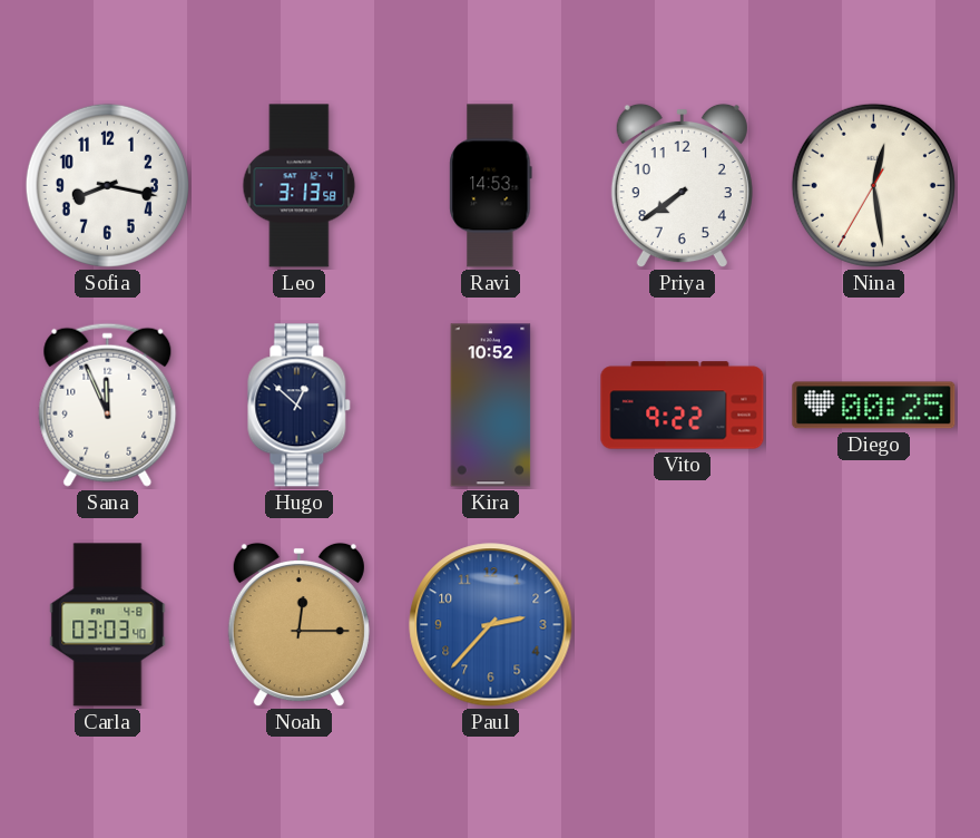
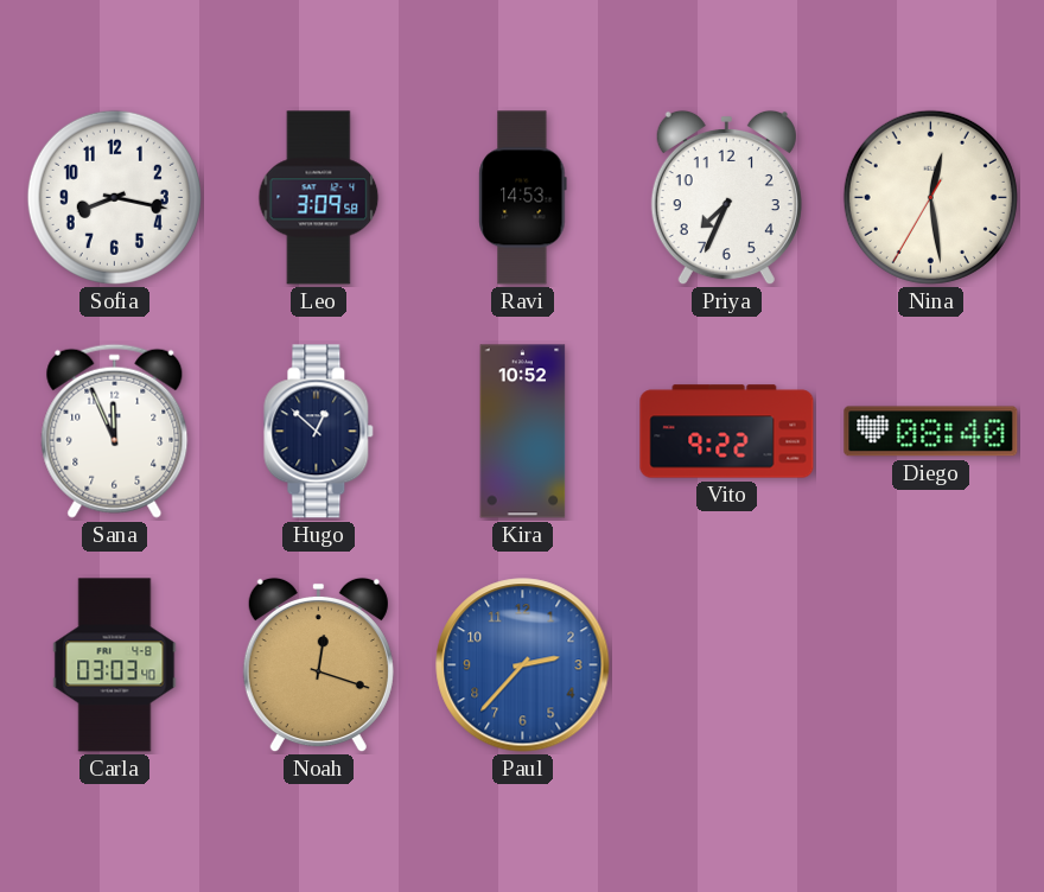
Leo: 3:13 -> 3:09 (319, 198)
Priya: 7:39 -> 7:34 (726, 198)
Diego: 00:25 -> 08:40 (931, 432)
Noah: 12:15 -> 12:18 (318, 665)
